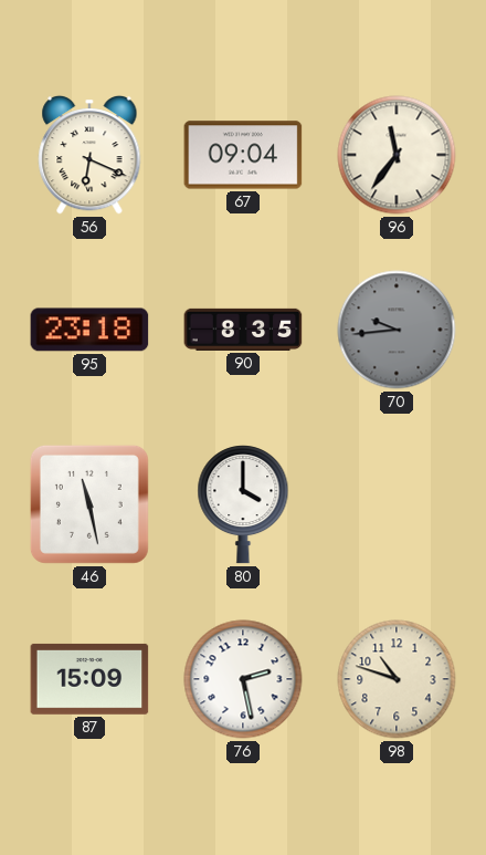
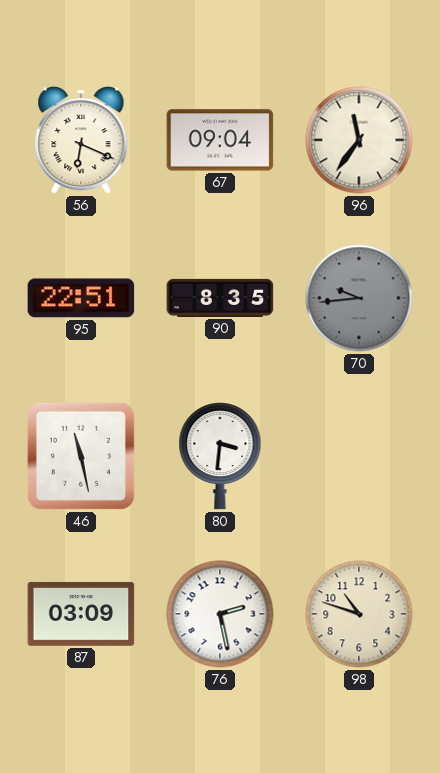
95: 23:18 -> 22:51 (81, 298)
80: 4:00 -> 3:31 (220, 456)
87: 15:09 -> 03:09 (81, 614)
